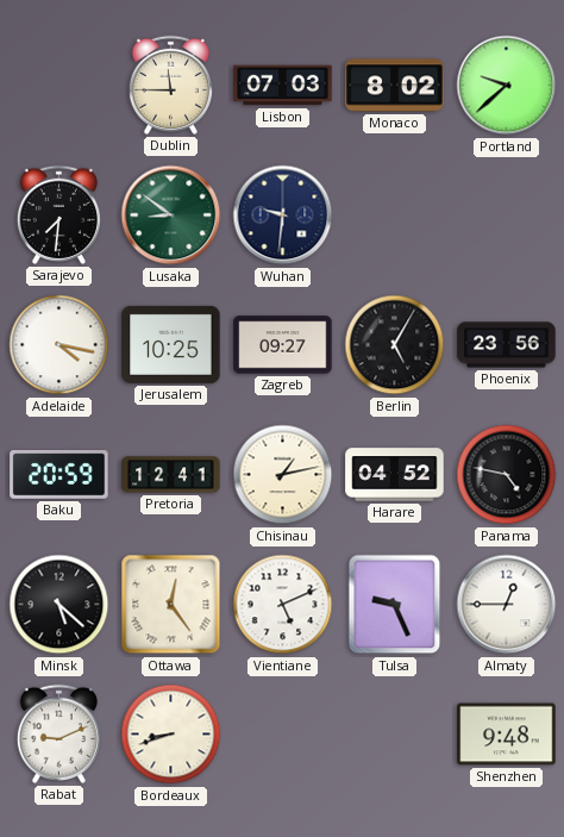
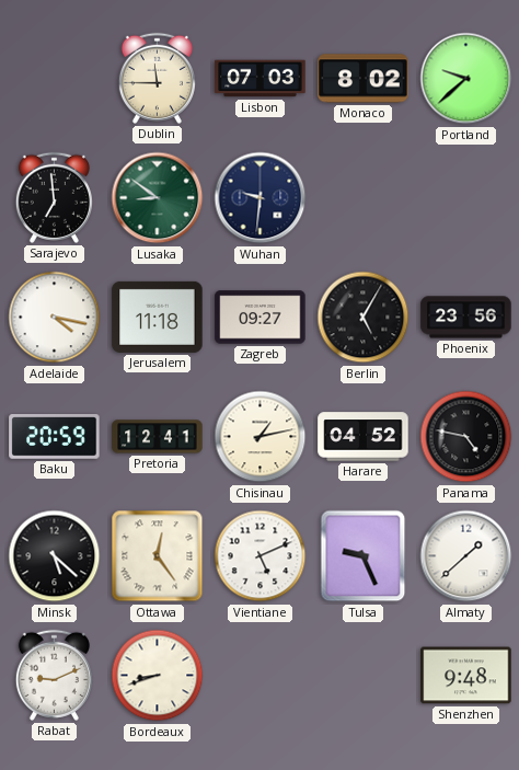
Sarajevo: 7:31 -> 6:59 (54, 197)
Jerusalem: 10:25 -> 11:18 (158, 317)
Almaty: 12:45 -> 1:38 (466, 556)
